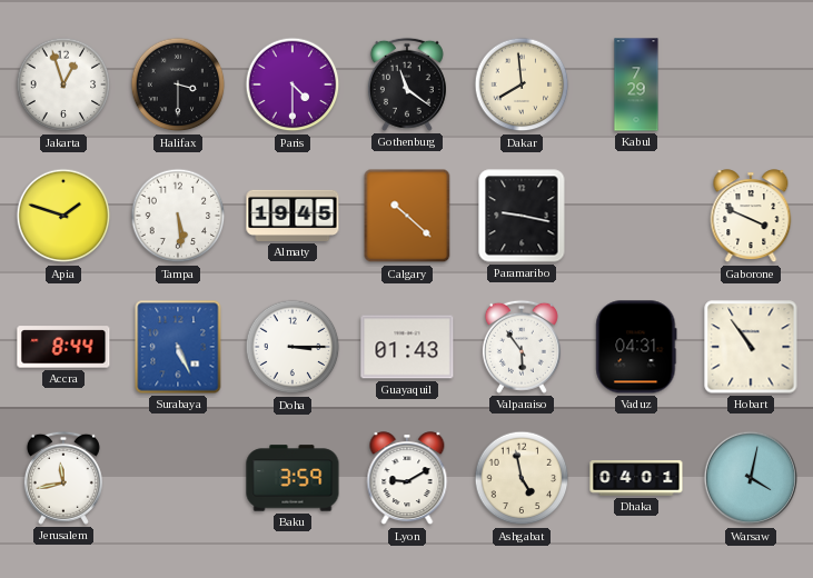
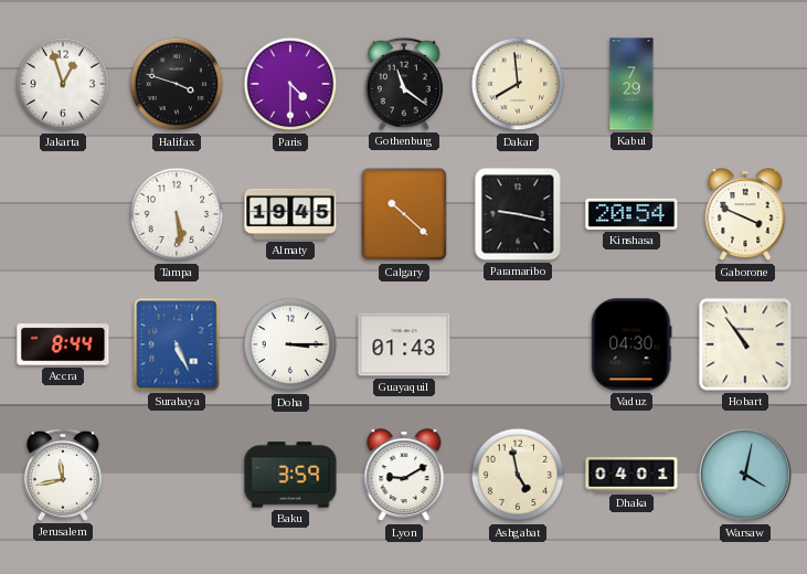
Halifax: 3:30 -> 3:48 (177, 84)
Apia: 1:48 -> none (63, 216)
Kinshasa: none -> 20:54 (631, 214)
Valparaiso: 5:54 -> none (522, 347)
Vaduz: 04:31 -> 04:30 (631, 344)
